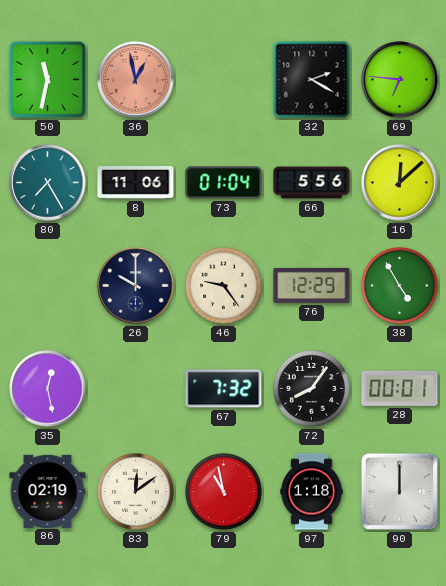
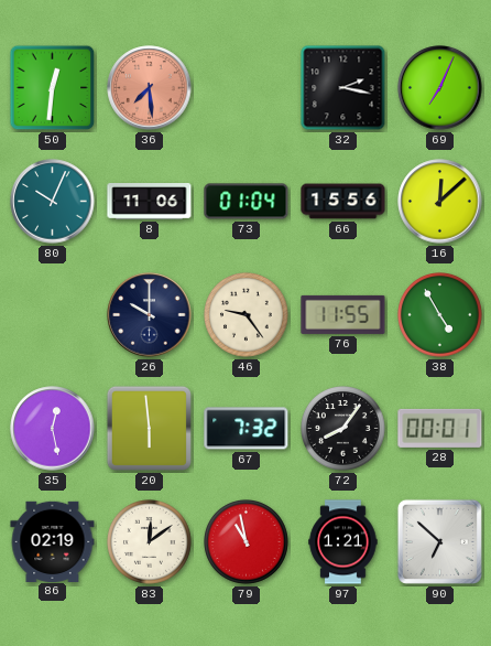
50: 11:32 -> 12:31 (53, 88)
36: 12:58 -> 7:29 (150, 88)
32: 2:20 -> 2:17 (343, 88)
69: 6:46 -> 7:04 (440, 88)
80: 7:25 -> 10:04 (53, 202)
66: 5:56 -> 15:56 (343, 202)
76: 12:29 -> 11:55 (343, 314)
20: none -> 5:59 (149, 428)
97: 1:18 -> 1:21 (343, 542)
90: 12:00 -> 6:52 (439, 541)
